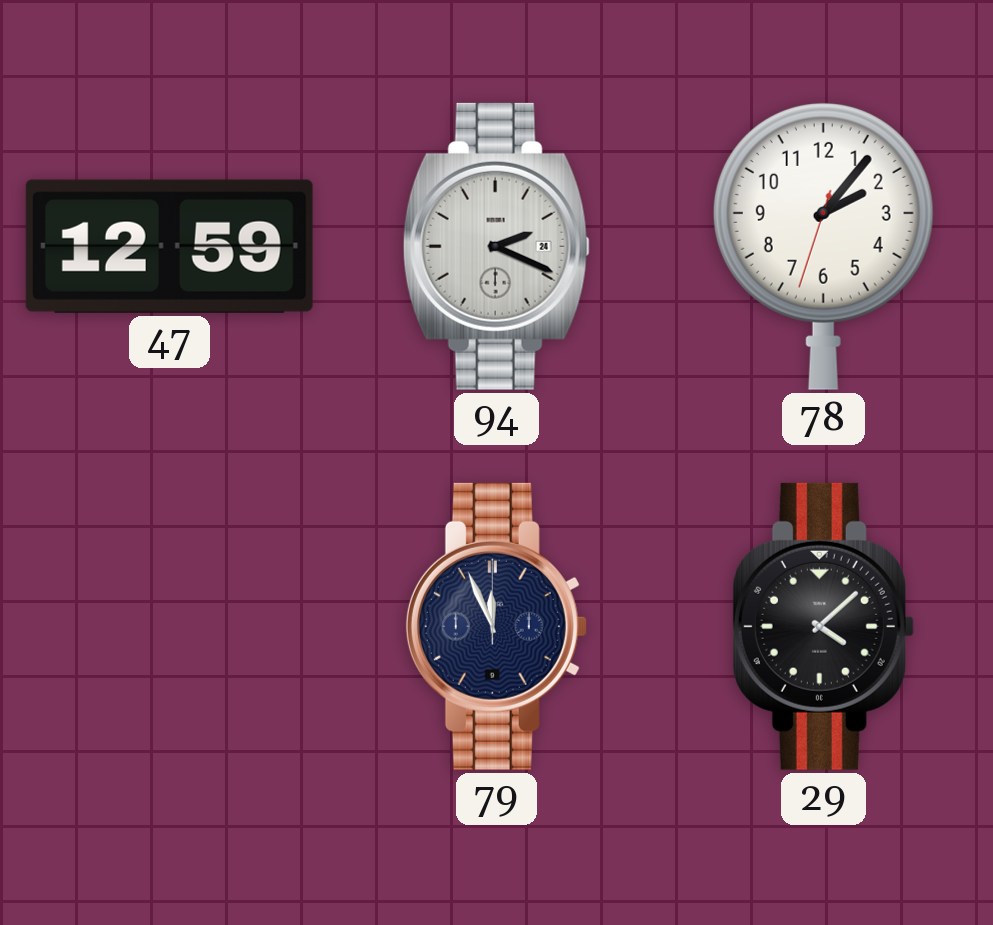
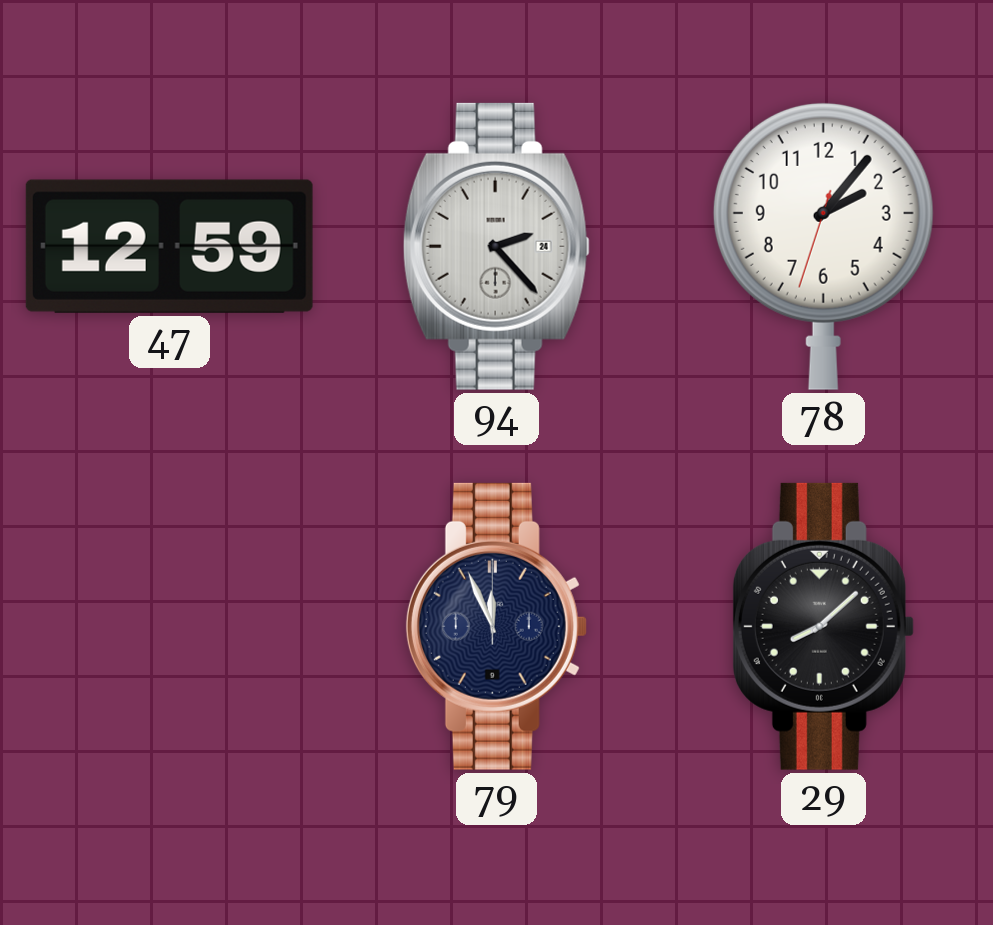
94: 2:19 -> 2:23 (496, 246)
29: 4:08 -> 8:08 (823, 626)
